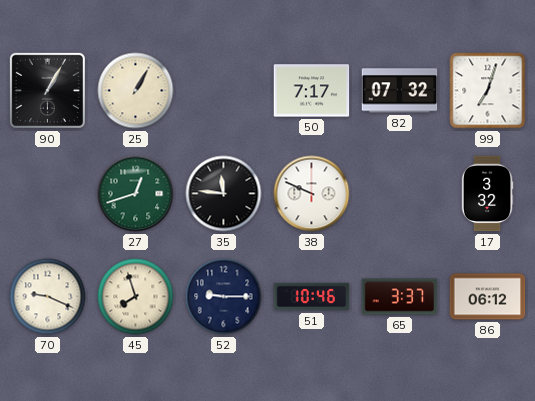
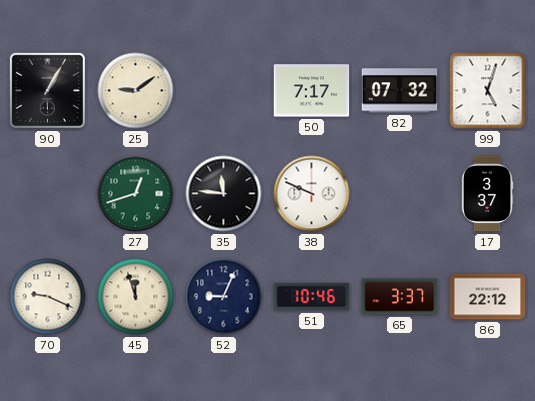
25: 1:05 -> 9:09 (136, 91)
99: 7:03 -> 5:03 (488, 91)
17: 3:32 -> 3:37 (487, 194)
45: 7:57 -> 11:57 (136, 297)
52: 9:15 -> 9:04 (224, 297)
86: 06:12 -> 22:12 (488, 297)
